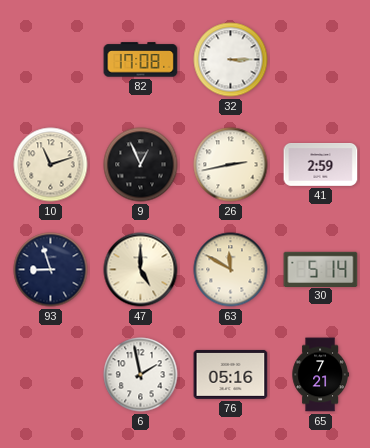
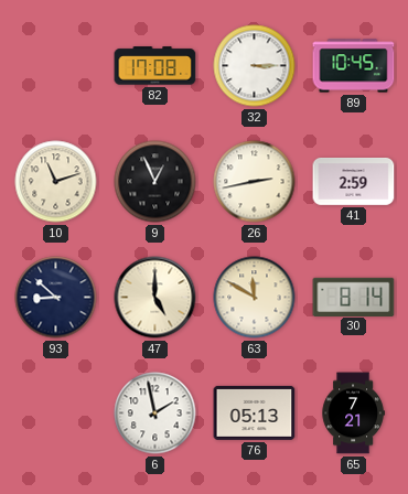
89: none -> 10:45 (354, 66)
93: 8:57 -> 8:52 (56, 298)
30: 5:14 -> 8:14 (354, 297)
76: 05:16 -> 05:13 (255, 412)
